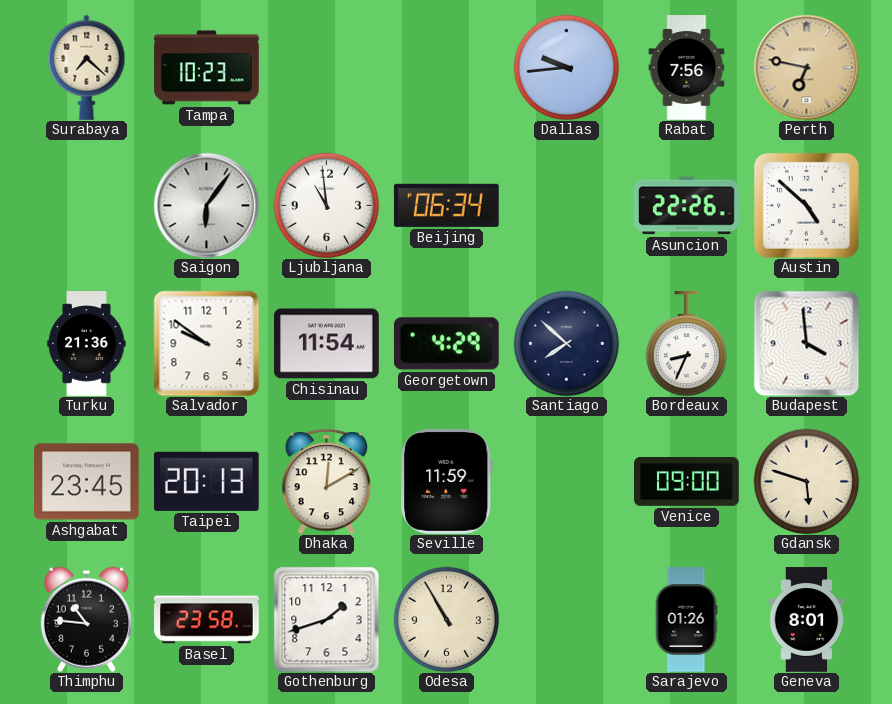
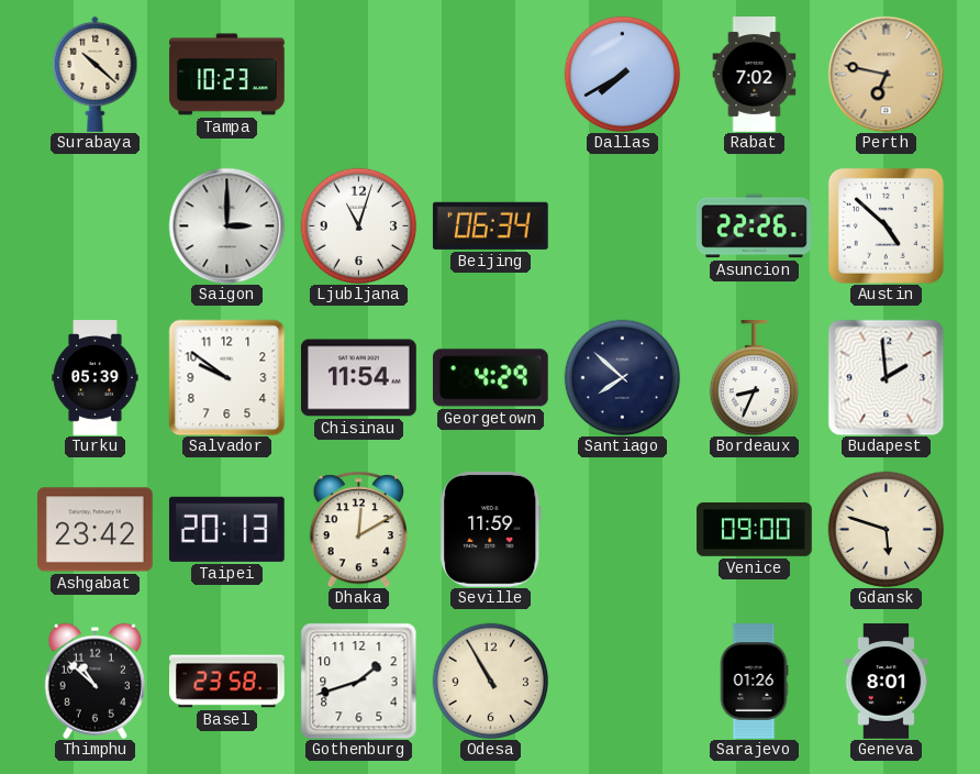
Surabaya: 7:22 -> 10:22 (96, 74)
Dallas: 9:44 -> 7:40 (622, 74)
Rabat: 7:56 -> 7:02 (755, 75)
Saigon: 6:06 -> 3:00 (226, 225)
Ljubljana: 10:59 -> 11:03 (358, 225)
Turku: 21:36 -> 05:39 (96, 378)
Budapest: 3:59 -> 1:59 (886, 377)
Ashgabat: 23:45 -> 23:42 (96, 530)
Thimphu: 10:46 -> 10:52 (94, 681)
